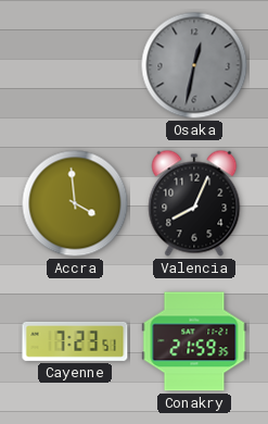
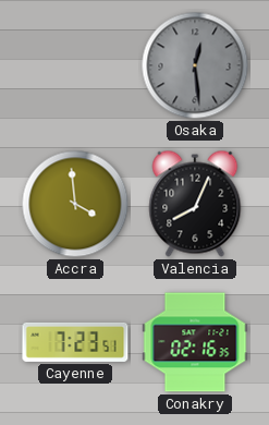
Osaka: 12:32 -> 12:29 (195, 65)
Conakry: 21:59 -> 02:16 (195, 342)
